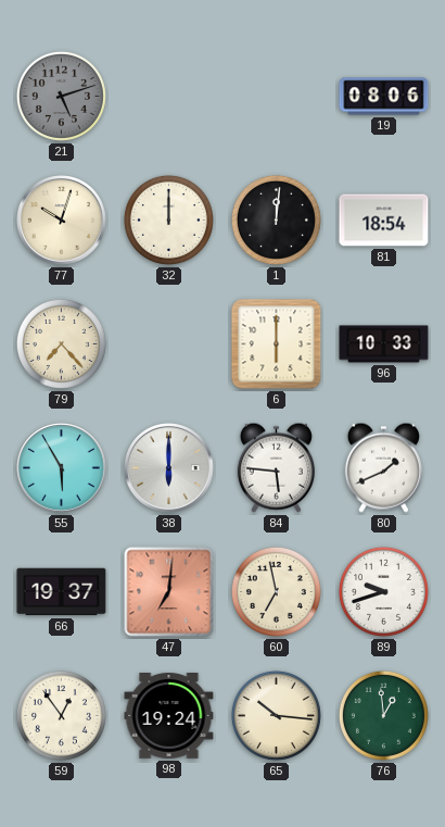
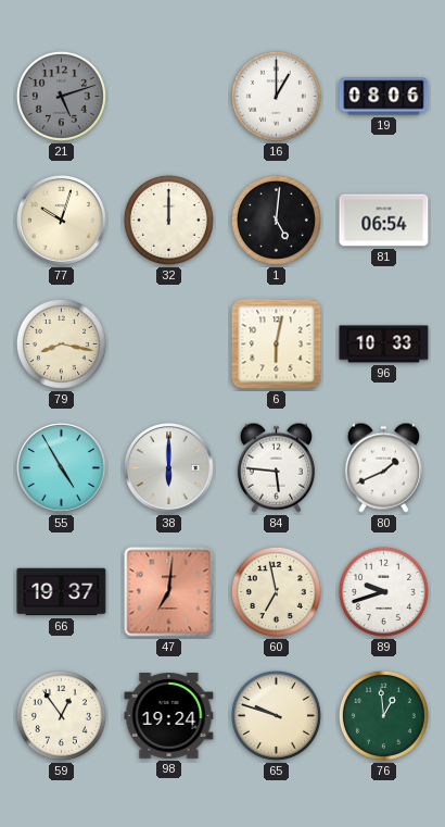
16: none -> 1:00 (276, 96)
1: 12:01 -> 5:01 (276, 220)
81: 18:54 -> 06:54 (384, 221)
79: 7:23 -> 8:17 (61, 343)
6: 6:00 -> 6:02 (277, 344)
55: 5:55 -> 4:55 (62, 468)
65: 10:16 -> 9:48 (276, 715)
